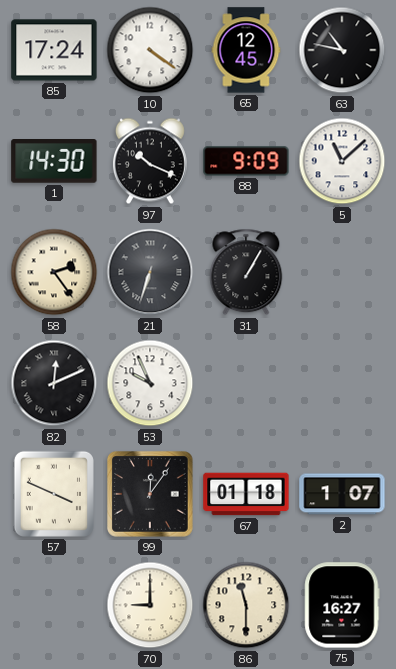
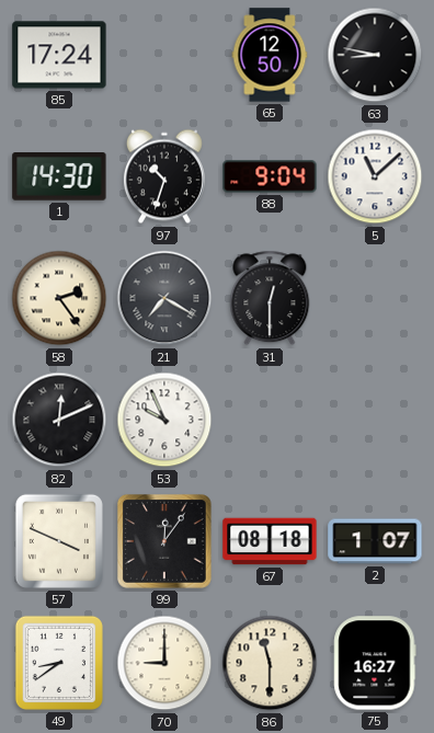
10: 4:21 -> none (150, 50)
65: 12:45 -> 12:50 (270, 55)
63: 10:47 -> 8:47 (375, 55)
97: 10:19 -> 10:33 (164, 176)
88: 9:09 -> 9:04 (270, 176)
21: 6:33 -> 7:20 (164, 298)
31: 1:05 -> 12:30 (270, 298)
67: 01:18 -> 08:18 (270, 541)
49: none -> 8:39 (59, 663)
